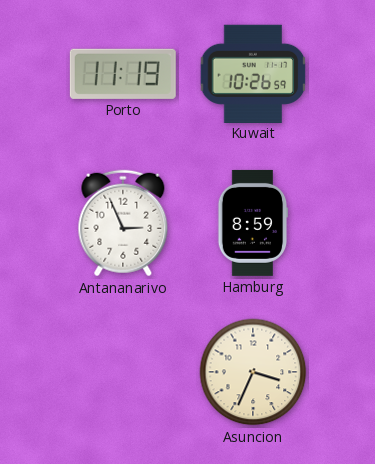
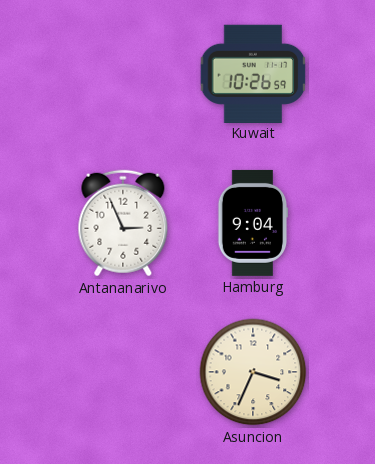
Porto: 11:19 -> none (123, 74)
Hamburg: 8:59 -> 9:04 (253, 223)
